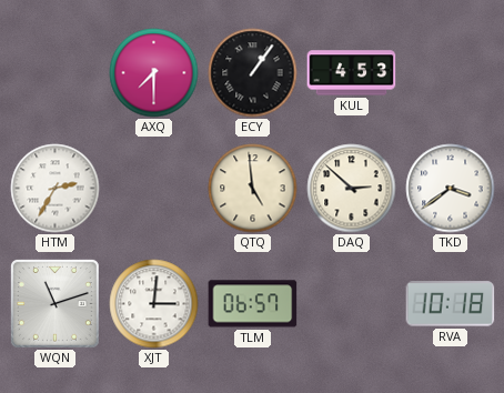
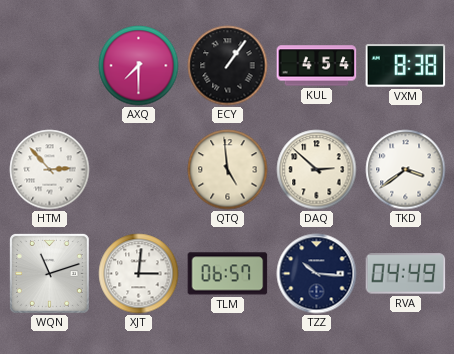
KUL: 4:53 -> 4:54 (317, 66)
VXM: none -> 8:38 (406, 66)
HTM: 2:35 -> 2:53 (50, 170)
TZZ: none -> 10:16 (317, 274)
RVA: 10:18 -> 04:49 (406, 274)
